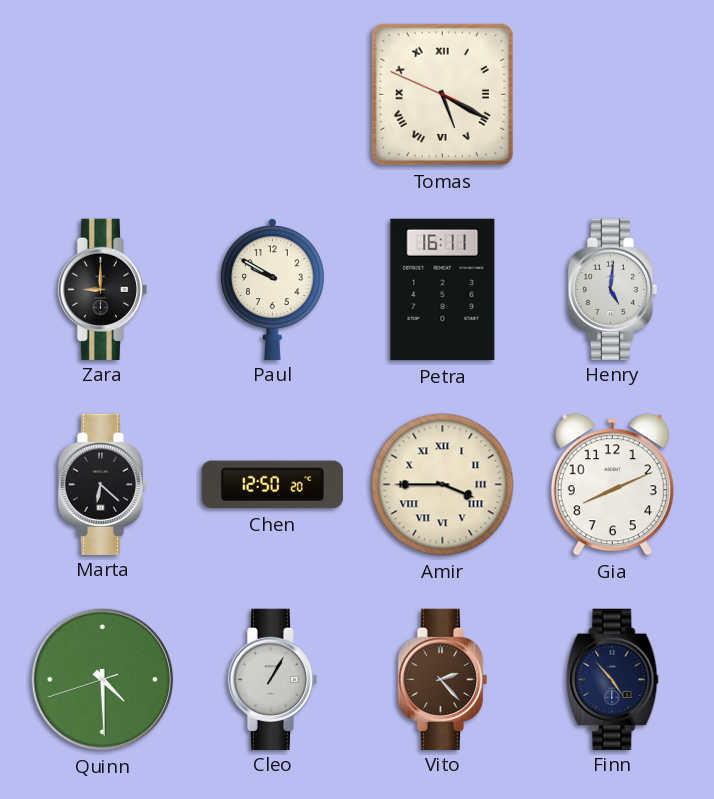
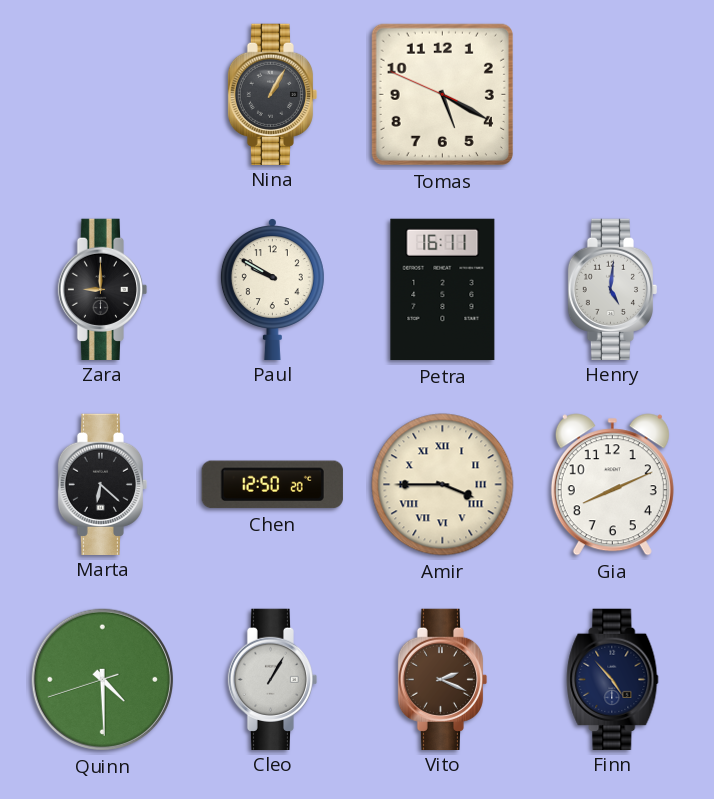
Nina: none -> 1:05 (273, 94)
Tomas numerals: Roman -> Arabic (442, 94)
Vito: 2:23 -> 2:19 (443, 679)
